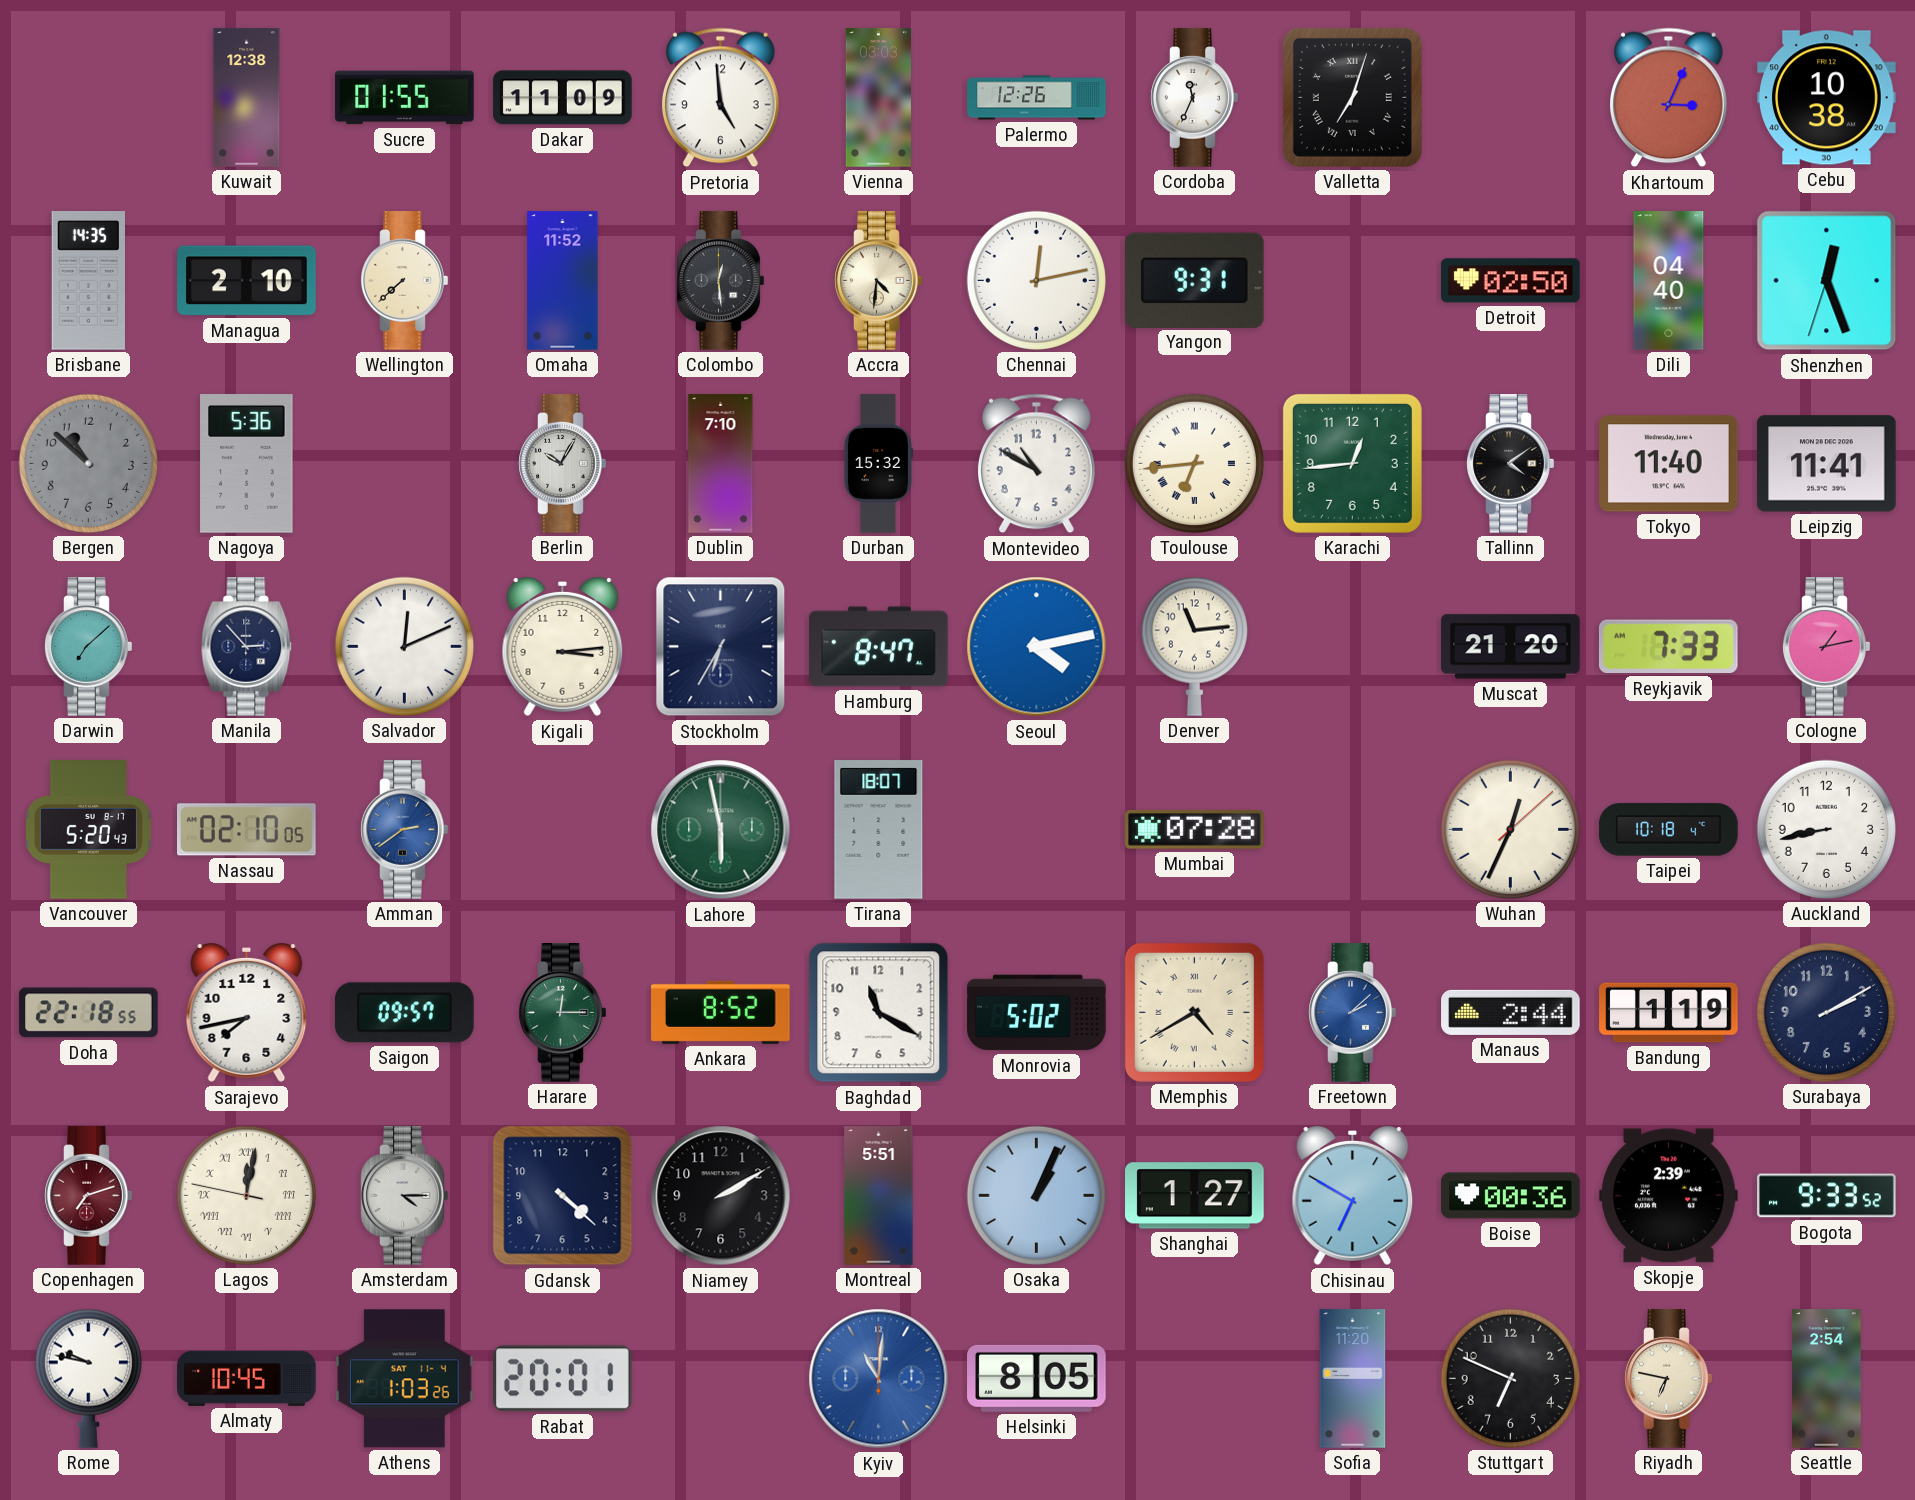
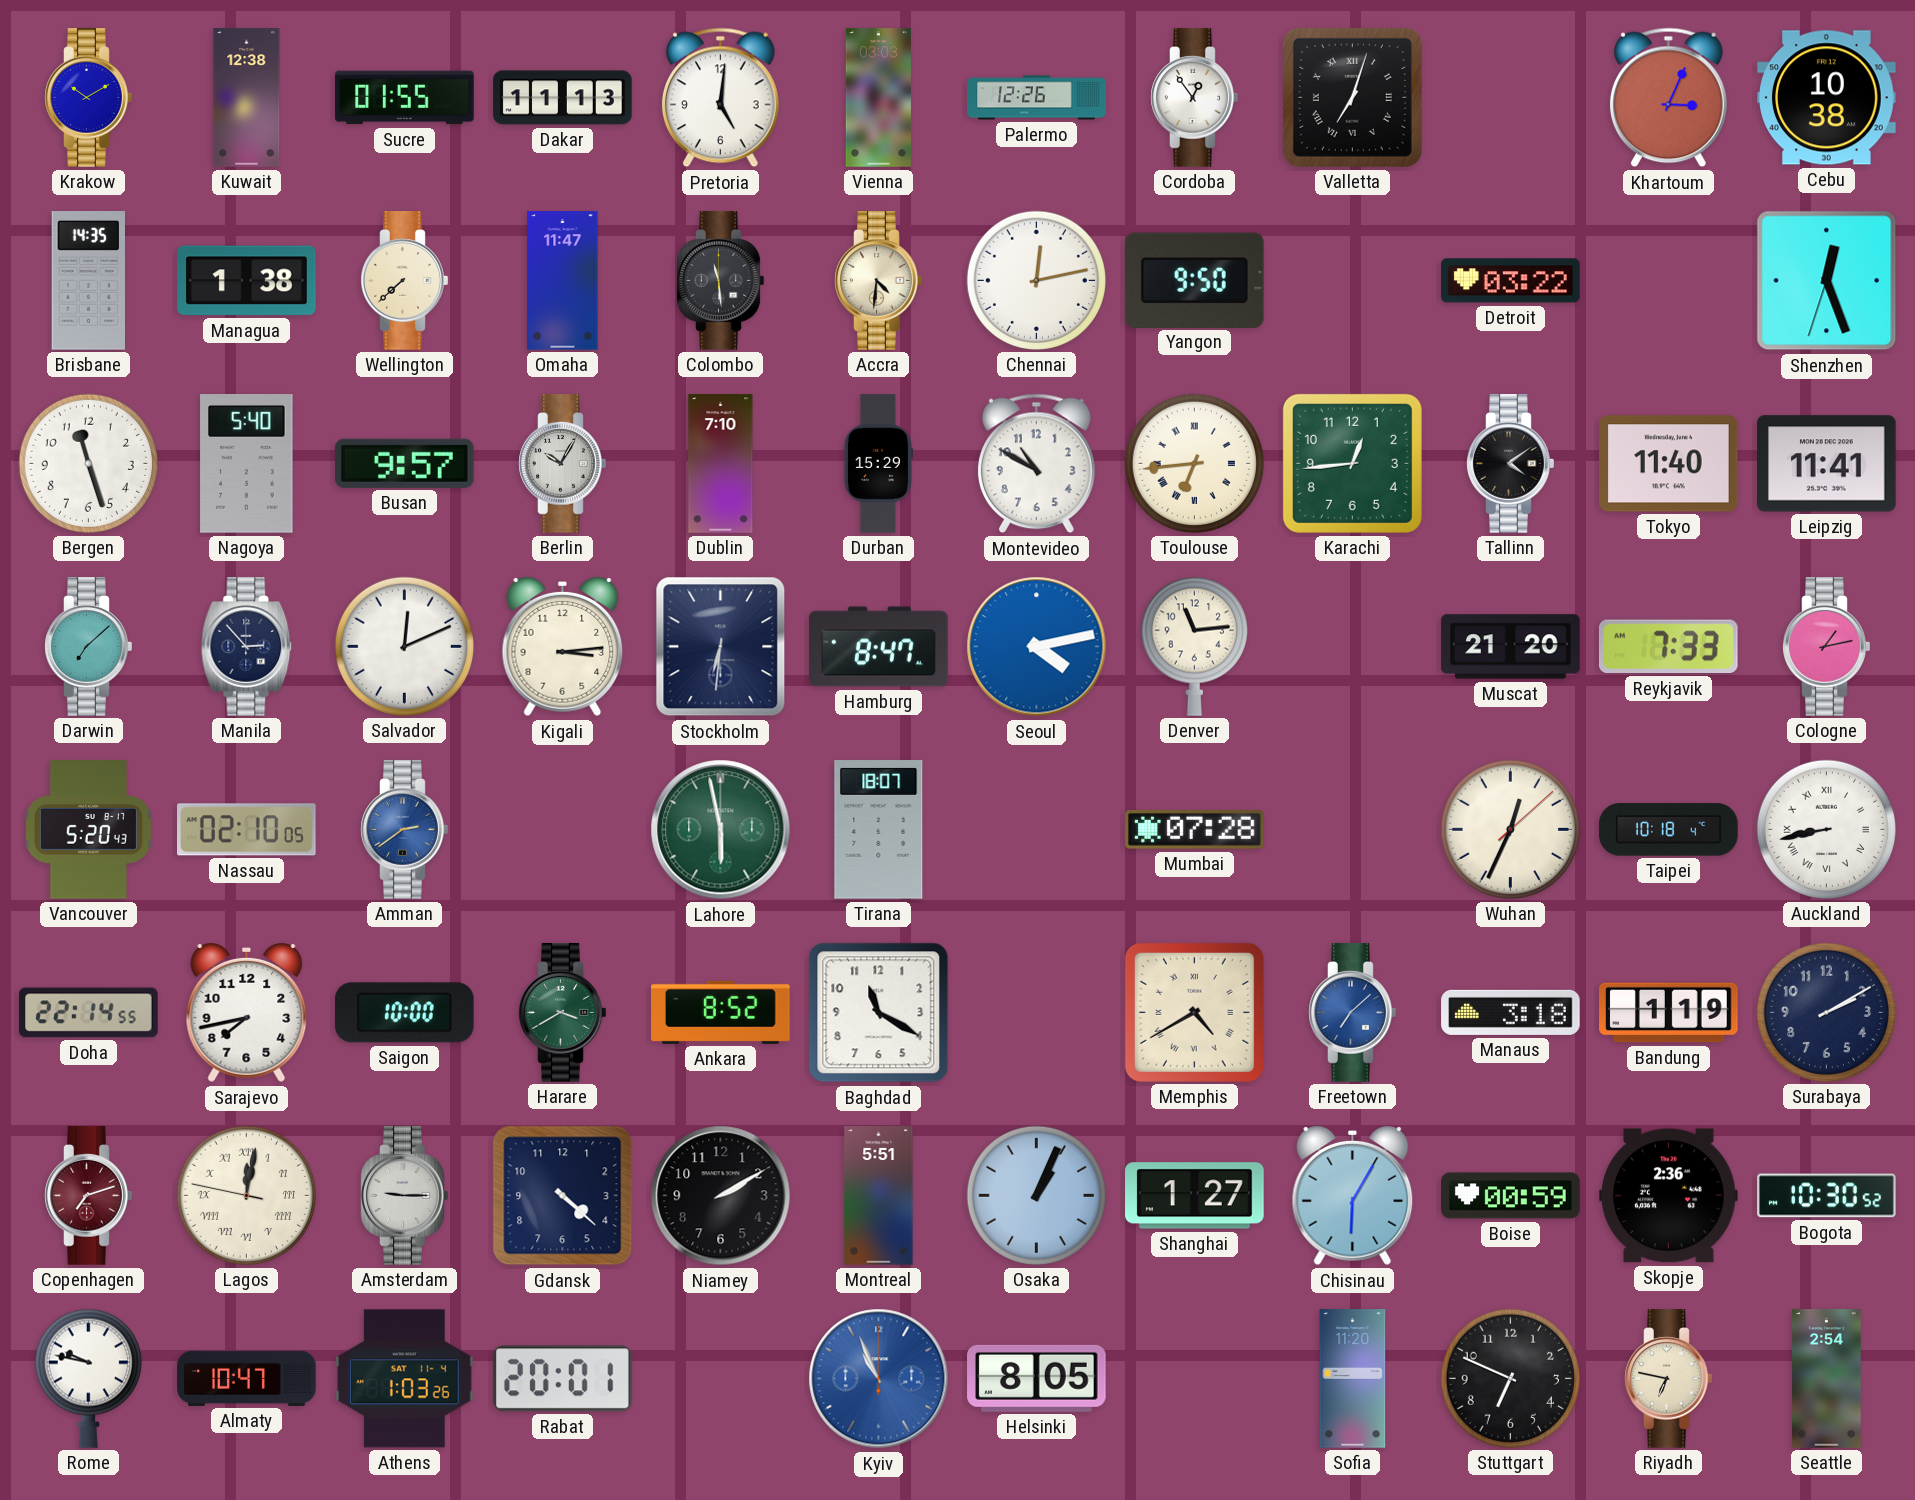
Krakow: none -> 10:10 (89, 98)
Dakar: 11:09 -> 11:13 (563, 98)
Pretoria: 4:59 -> 5:01 (720, 98)
Cordoba: 11:34 -> 12:54 (1195, 98)
Managua: 2:10 -> 1:38 (247, 281)
Omaha: 11:52 -> 11:47 (563, 281)
Colombo: 12:29 -> 11:29 (721, 281)
Yangon: 9:31 -> 9:50 (1194, 280)
Detroit: 02:50 -> 03:22 (1511, 281)
Dili: 04:40 -> none (1669, 281)
Bergen: 10:52 -> 11:27 (88, 463)
Bergen dial: grey -> white (88, 463)
Nagoya: 5:36 -> 5:40 (247, 464)
Busan: none -> 9:57 (405, 463)
Durban: 15:32 -> 15:29 (878, 464)
Stockholm: 6:35 -> 6:31 (721, 647)
Auckland numerals: Arabic -> Roman (1826, 829)
Doha: 22:18 -> 22:14 (89, 1013)
Saigon: 09:57 -> 10:00 (405, 1013)
Harare: 12:15 -> 3:40 (563, 1013)
Monrovia: 5:02 -> none (1037, 1013)
Freetown: 2:08 -> 7:08 (1353, 1013)
Manaus: 2:44 -> 3:18 (1511, 1012)
Amsterdam: 4:15 -> 9:15 (405, 1196)
Chisinau: 6:50 -> 6:05 (1353, 1197)
Boise: 00:36 -> 00:59 (1511, 1196)
Skopje: 2:39 -> 2:36 (1669, 1196)
Bogota: 9:33 -> 10:30 (1827, 1196)
Almaty: 10:45 -> 10:47 (247, 1378)
Kyiv: 11:01 -> 10:56 (879, 1379)
